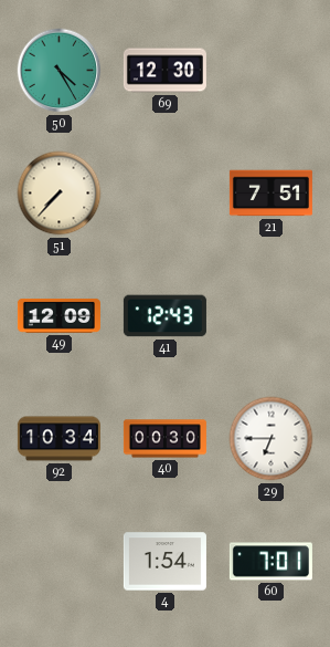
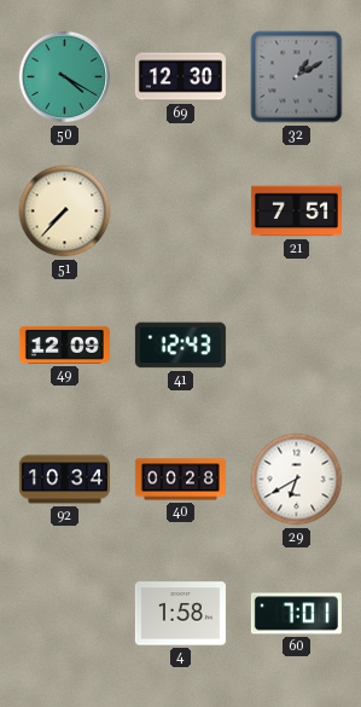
50: 4:25 -> 4:20 (65, 77)
32: none -> 1:10 (297, 77)
40: 00:30 -> 00:28 (180, 480)
29: 6:45 -> 6:40 (297, 480)
4: 1:54 -> 1:58 (180, 614)
